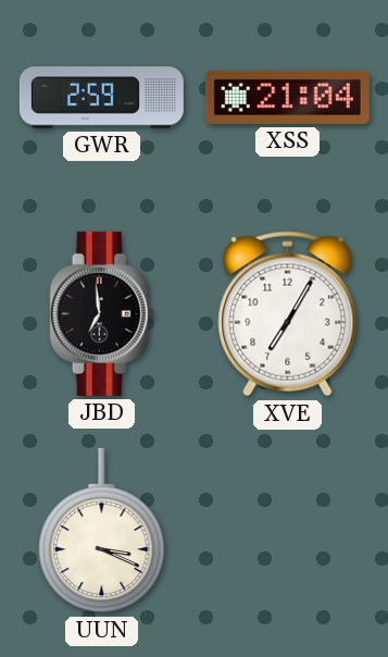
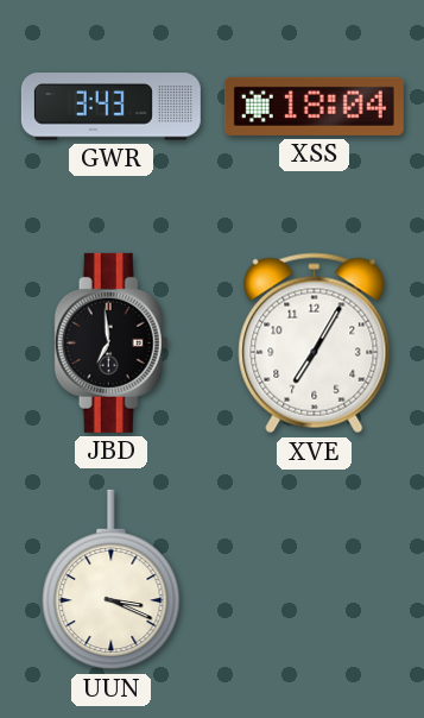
GWR: 2:59 -> 3:43 (110, 107)
XSS: 21:04 -> 18:04 (314, 106)
